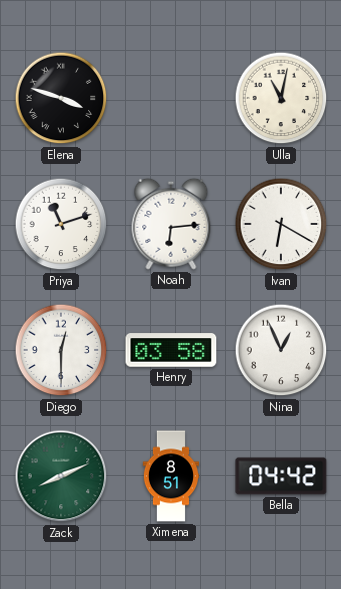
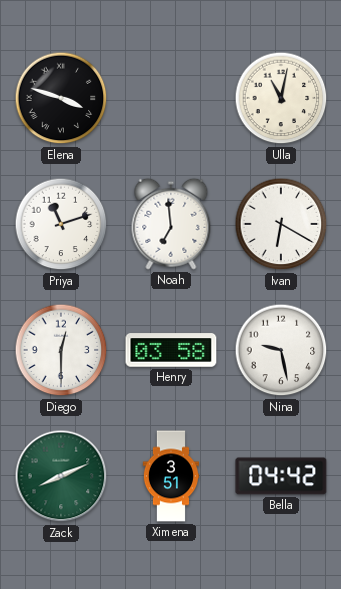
Noah: 6:14 -> 6:59 (171, 224)
Nina: 12:56 -> 9:28 (281, 350)
Ximena: 8:51 -> 3:51 (170, 476)
